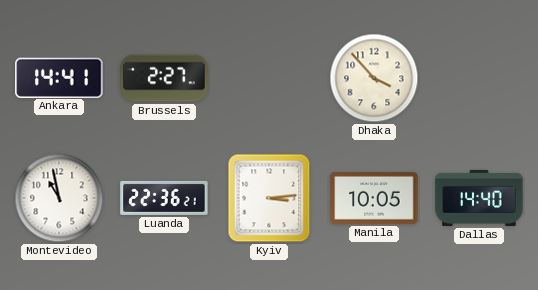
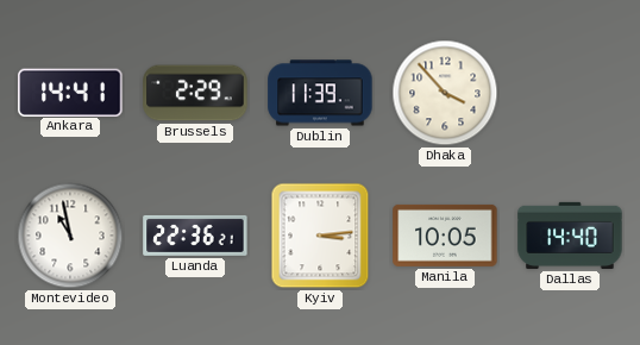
Brussels: 2:27 -> 2:29 (195, 93)
Dublin: none -> 11:39 (320, 93)
